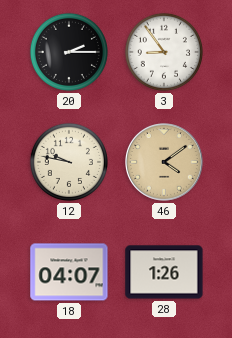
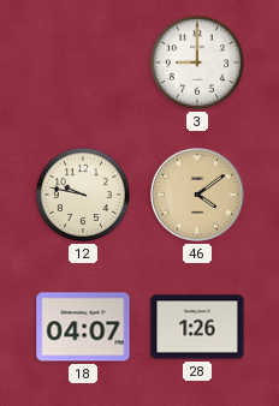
20: 2:15 -> none (69, 52)
3: 8:54 -> 9:00 (197, 62)
